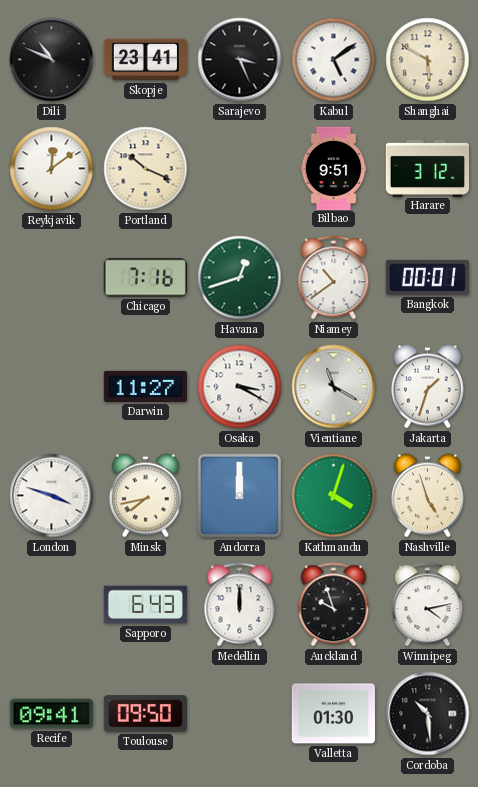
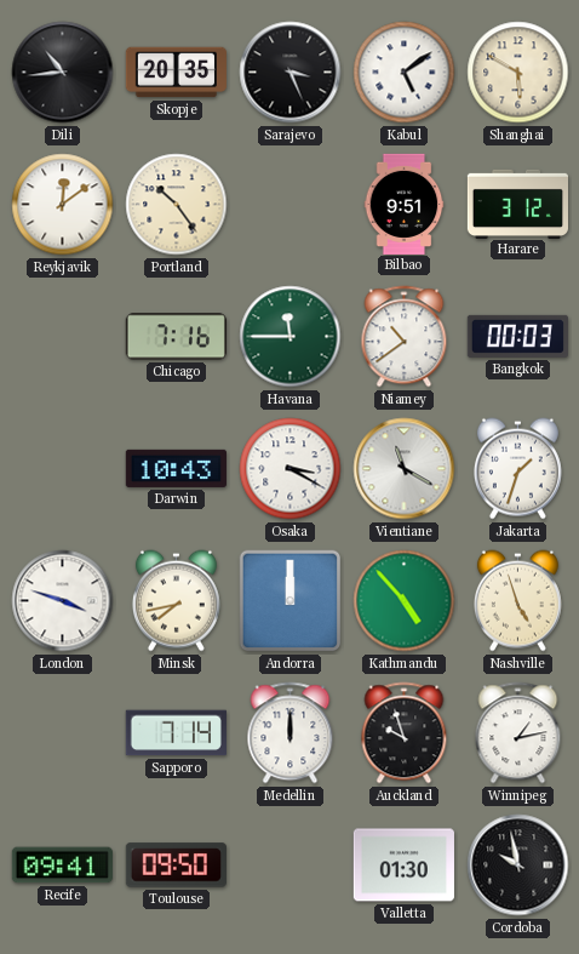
Dili: 10:49 -> 10:44 (63, 73)
Skopje: 23:41 -> 20:35 (176, 73)
Portland: 10:19 -> 10:24 (177, 205)
Havana: 12:42 -> 11:45 (291, 337)
Bangkok: 00:01 -> 00:03 (517, 336)
Darwin: 11:27 -> 10:43 (176, 468)
Kathmandu: 4:03 -> 4:53 (405, 601)
Sapporo: 6:43 -> 7:14 (176, 733)
Winnipeg: 4:13 -> 1:13 (518, 733)
Cordoba: 10:29 -> 9:58 (518, 866)
